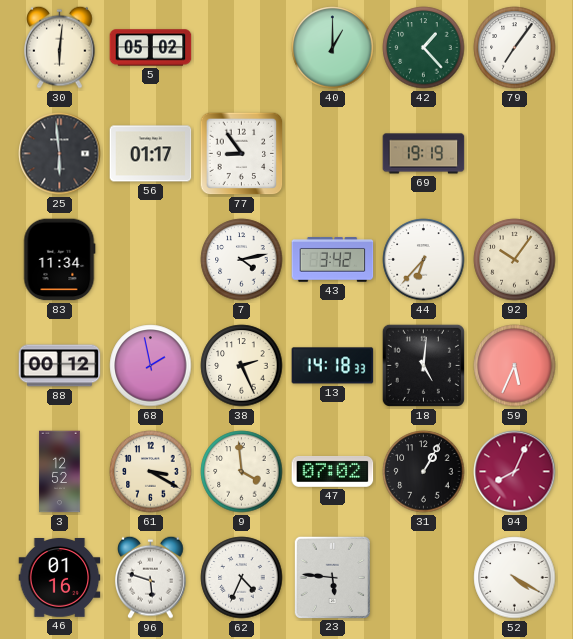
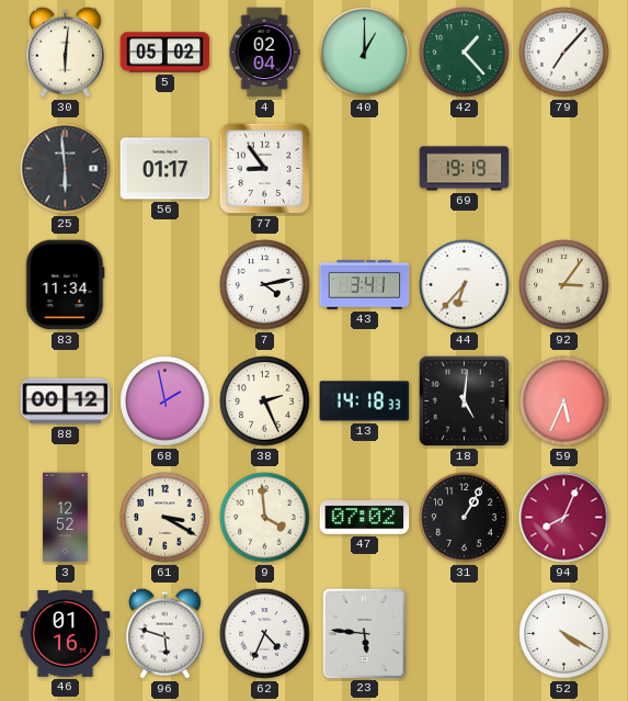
4: none -> 02:04 (264, 53)
79: 7:06 -> 7:07 (564, 53)
43: 3:42 -> 3:41 (365, 285)
92: 10:06 -> 3:06 (564, 285)
